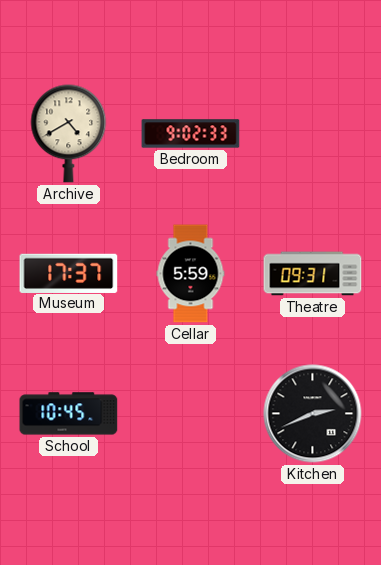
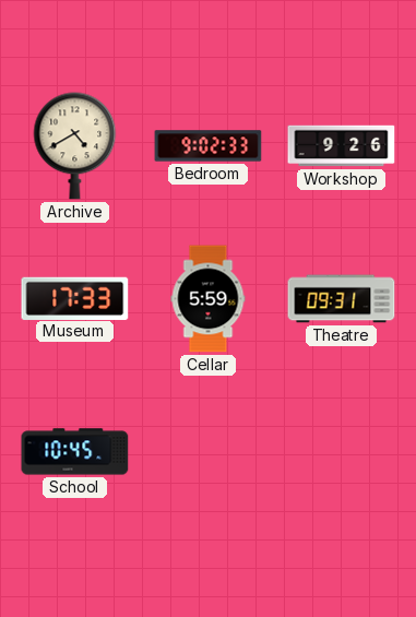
Workshop: none -> 9:26 (342, 146)
Museum: 17:37 -> 17:33 (75, 298)
Kitchen: 2:41 -> none (313, 414)
